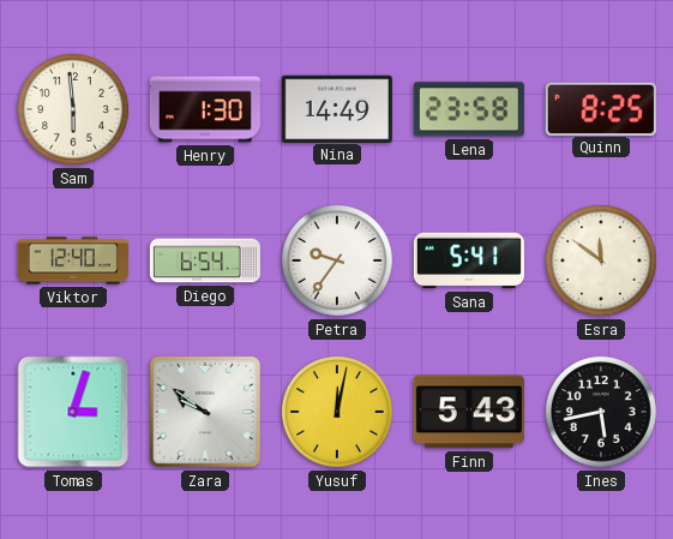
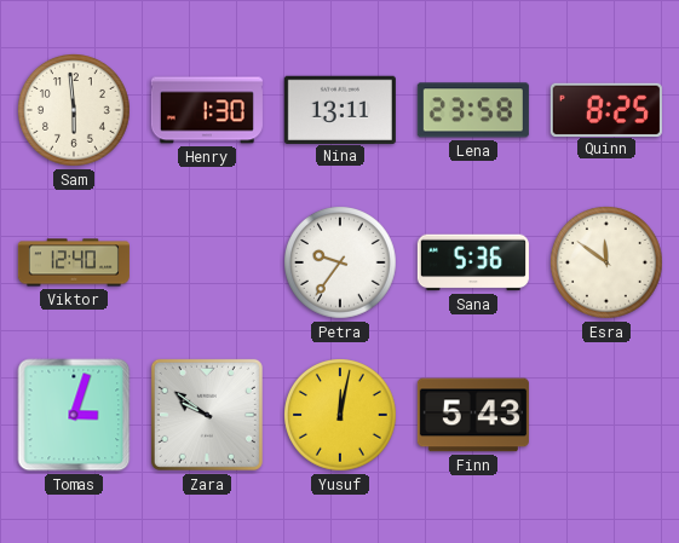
Nina: 14:49 -> 13:11 (340, 109)
Diego: 6:54 -> none (205, 260)
Sana: 5:41 -> 5:36 (473, 262)
Ines: 5:43 -> none (602, 413)
